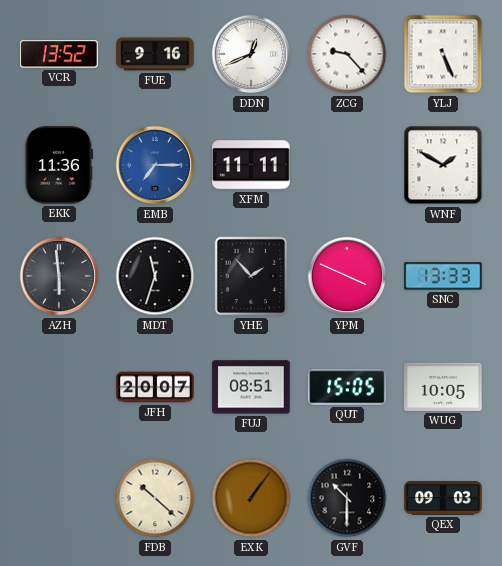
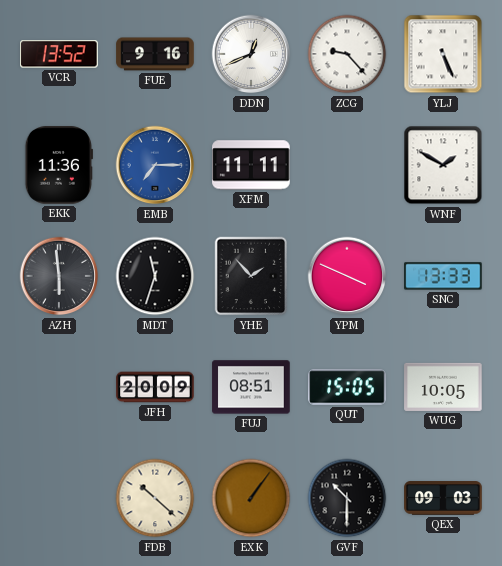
JFH: 20:07 -> 20:09 (155, 387)
